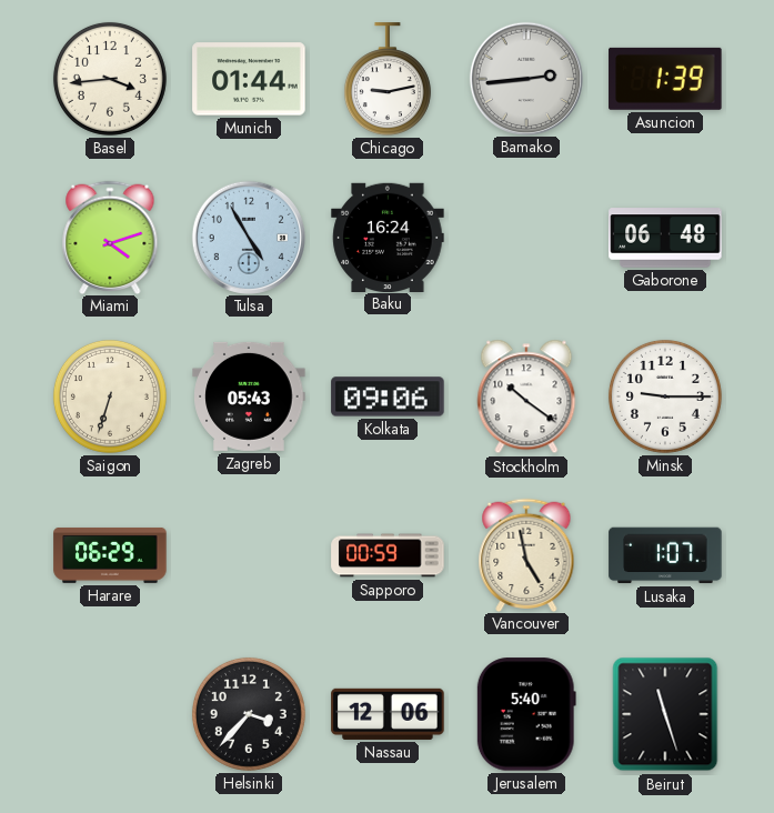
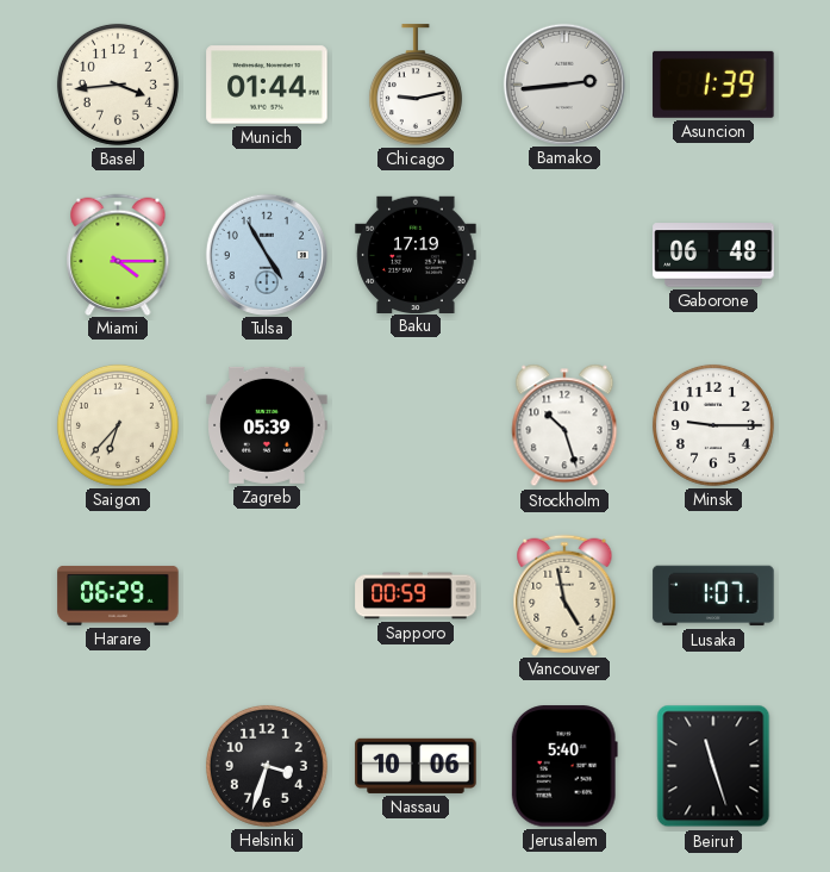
Miami: 4:12 -> 4:15 (118, 254)
Baku: 16:24 -> 17:19 (416, 254)
Saigon: 6:33 -> 6:37 (118, 425)
Zagreb: 05:43 -> 05:39 (267, 425)
Kolkata: 09:06 -> none (388, 397)
Stockholm: 10:21 -> 10:27 (564, 425)
Helsinki: 3:37 -> 3:33 (267, 766)
Nassau: 12:06 -> 10:06 (416, 766)
